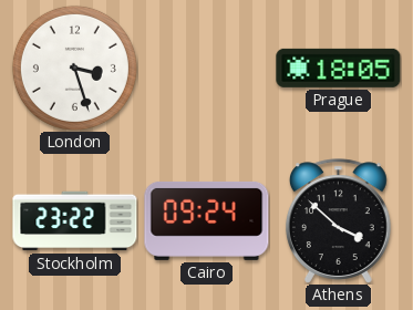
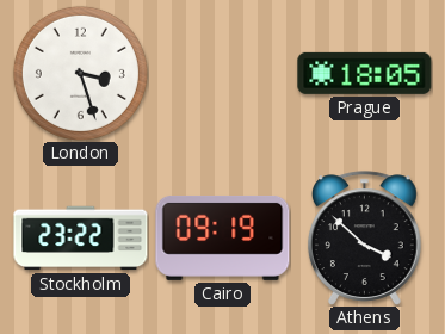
Cairo: 09:24 -> 09:19 (223, 237)
